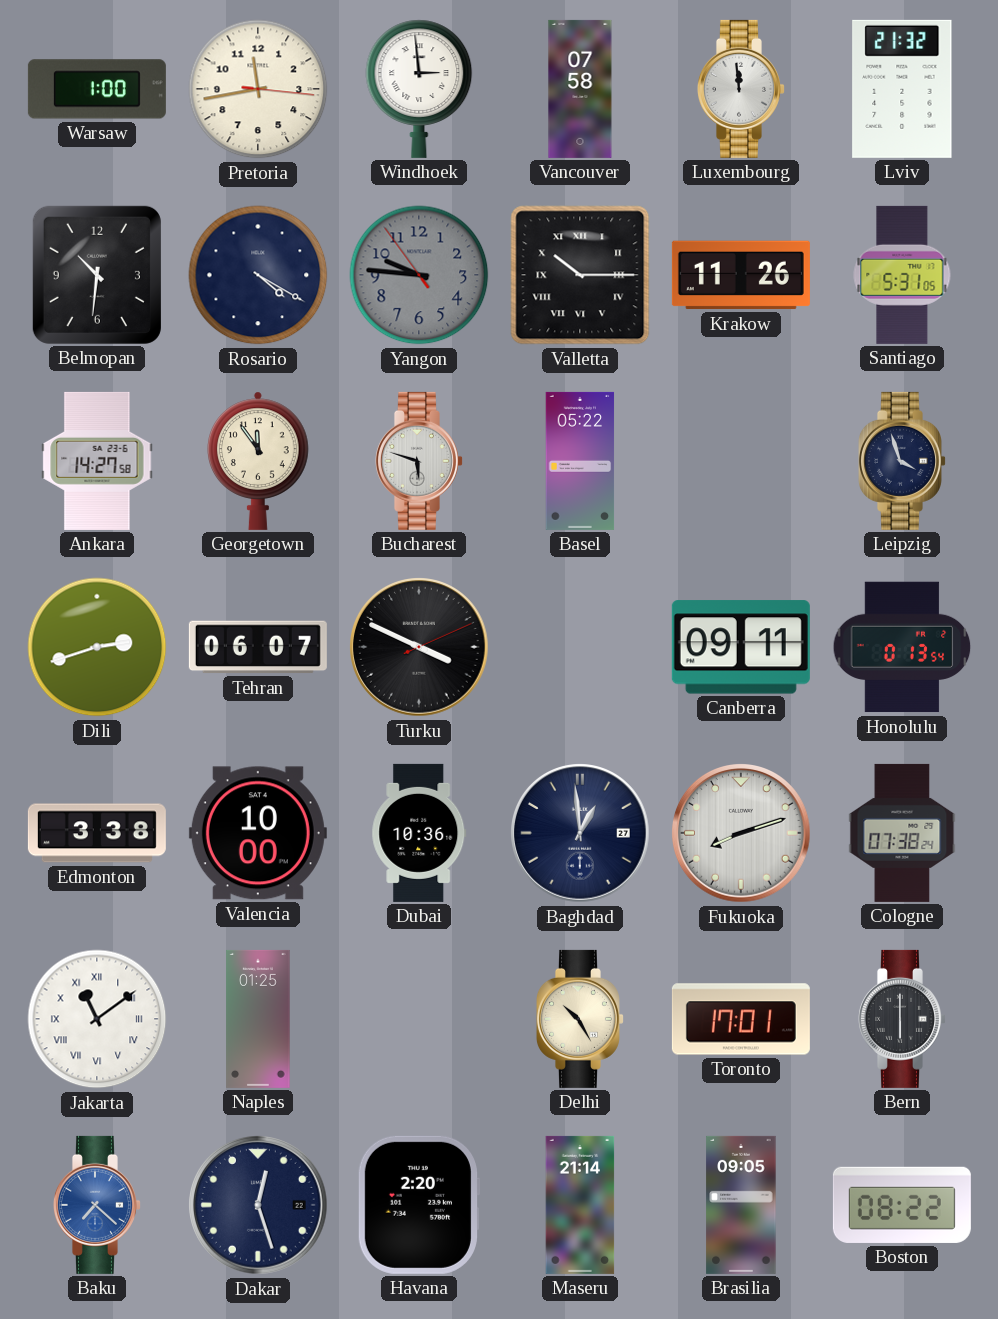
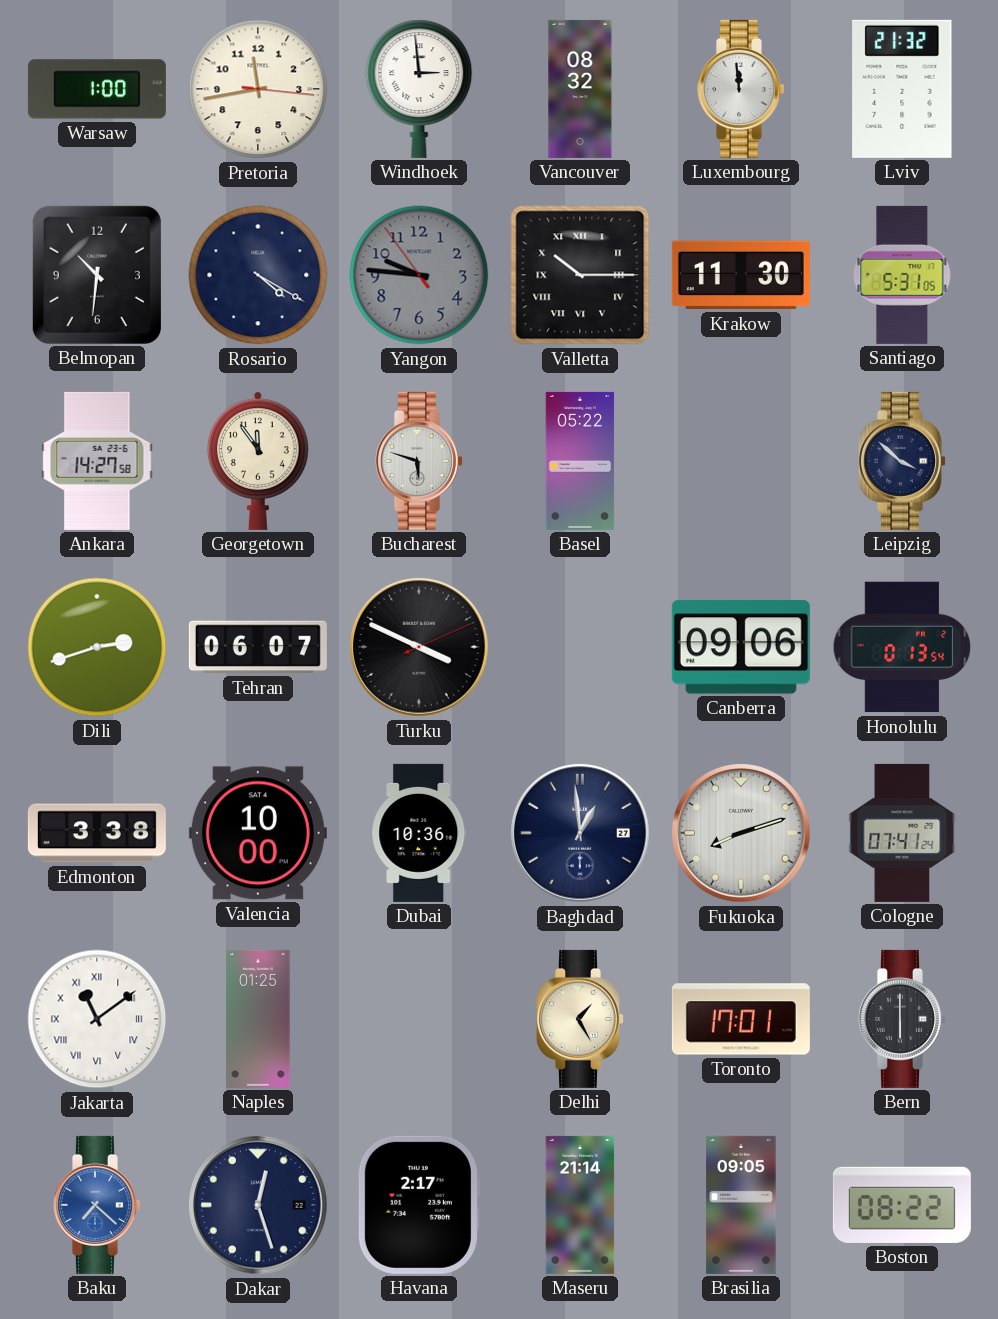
Vancouver: 07:58 -> 08:32 (580, 89)
Krakow: 11:26 -> 11:30 (741, 275)
Leipzig: 3:57 -> 3:52 (902, 461)
Canberra: 09:11 -> 09:06 (741, 647)
Cologne: 07:38 -> 07:41 (902, 833)
Delhi: 10:25 -> 1:25 (580, 1019)
Havana: 2:20 -> 2:17 (418, 1205)
